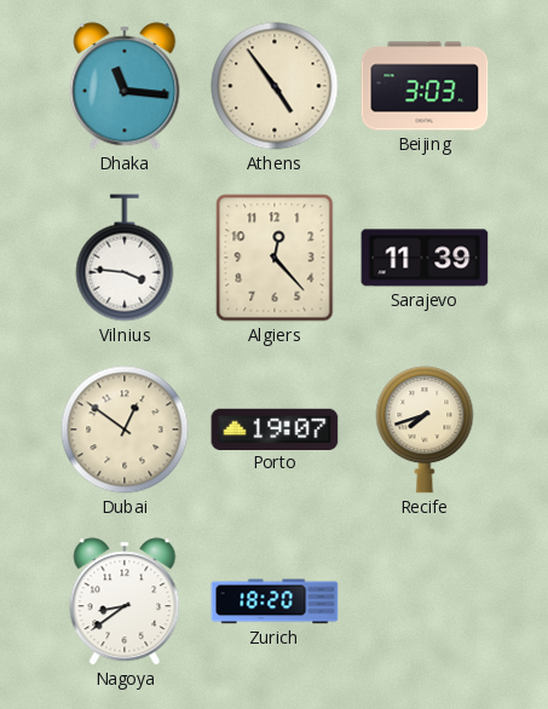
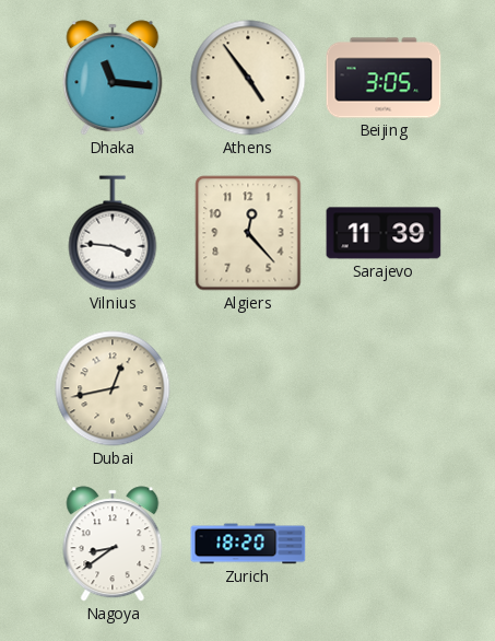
Beijing: 3:03 -> 3:05 (384, 78)
Dubai: 12:51 -> 12:43 (113, 388)
Porto: 19:07 -> none (275, 428)
Recife: 7:42 -> none (425, 430)
